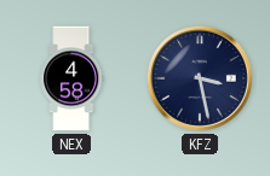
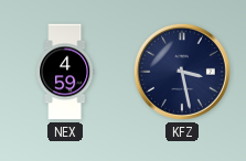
NEX: 4:58 -> 4:59 (65, 72)
